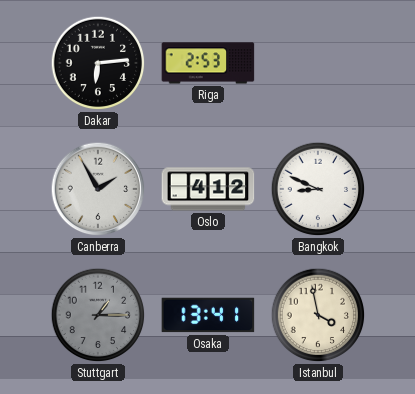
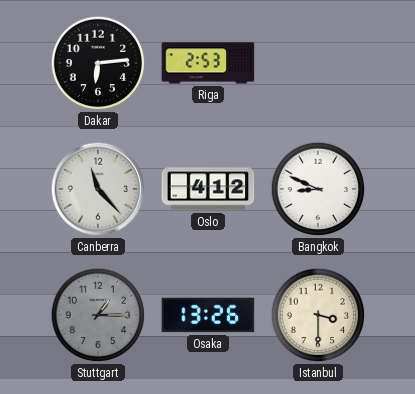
Canberra: 1:55 -> 11:23 (98, 189)
Osaka: 13:41 -> 13:26 (208, 315)
Istanbul: 3:58 -> 3:30 (318, 315)
